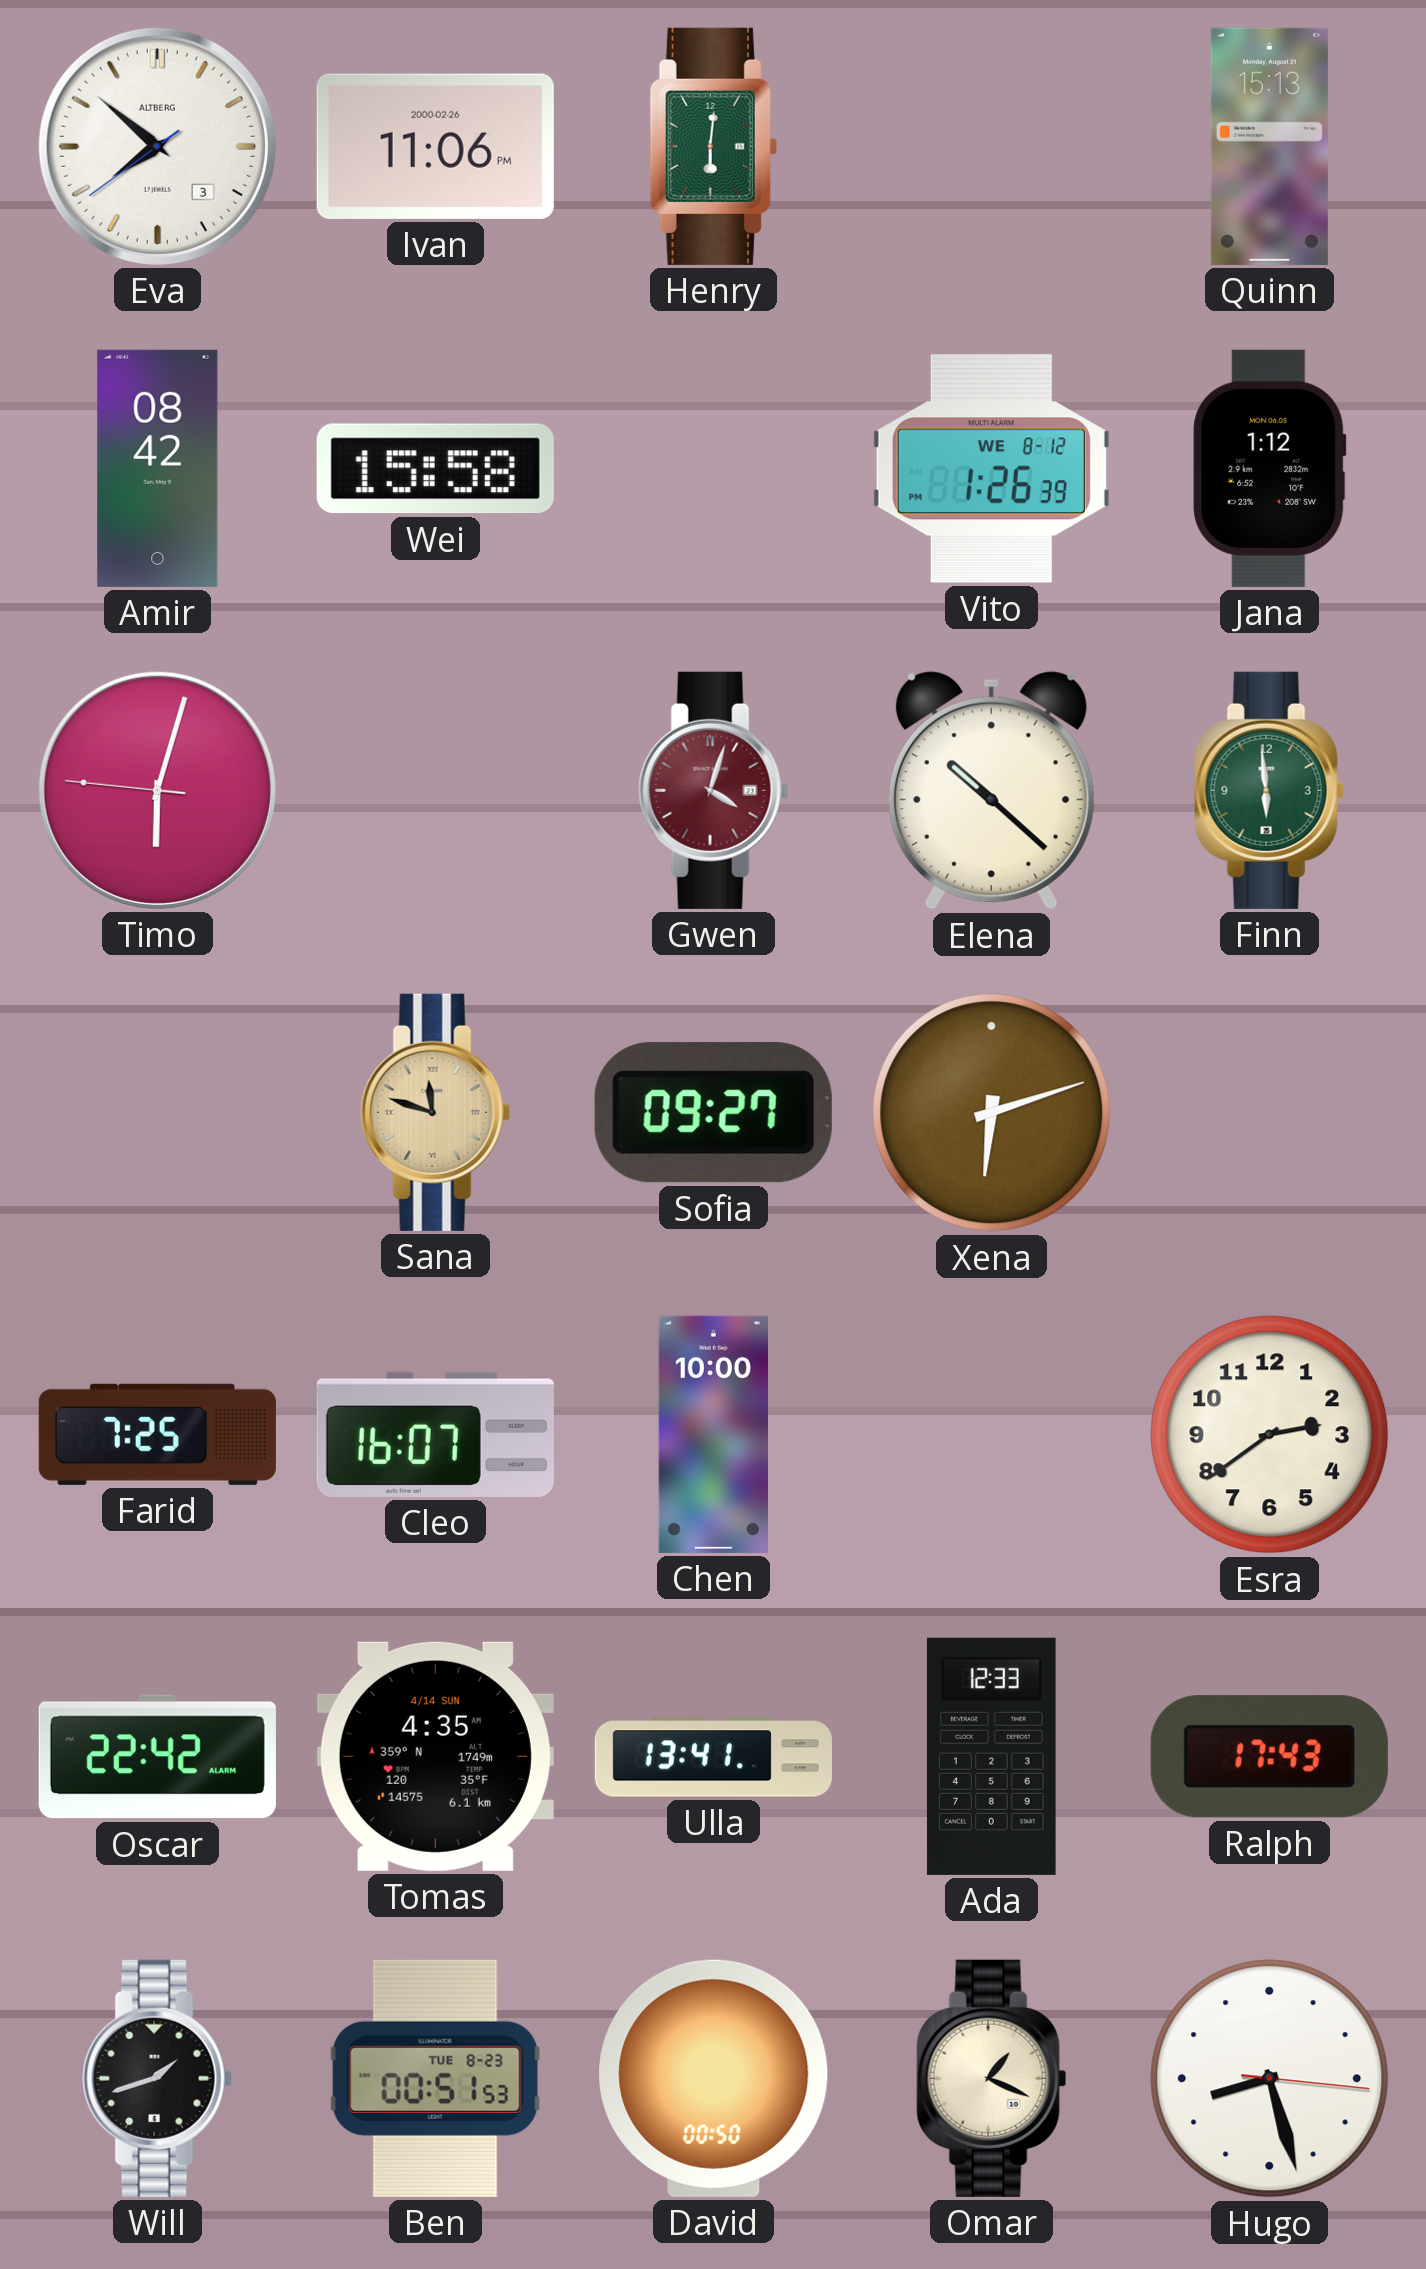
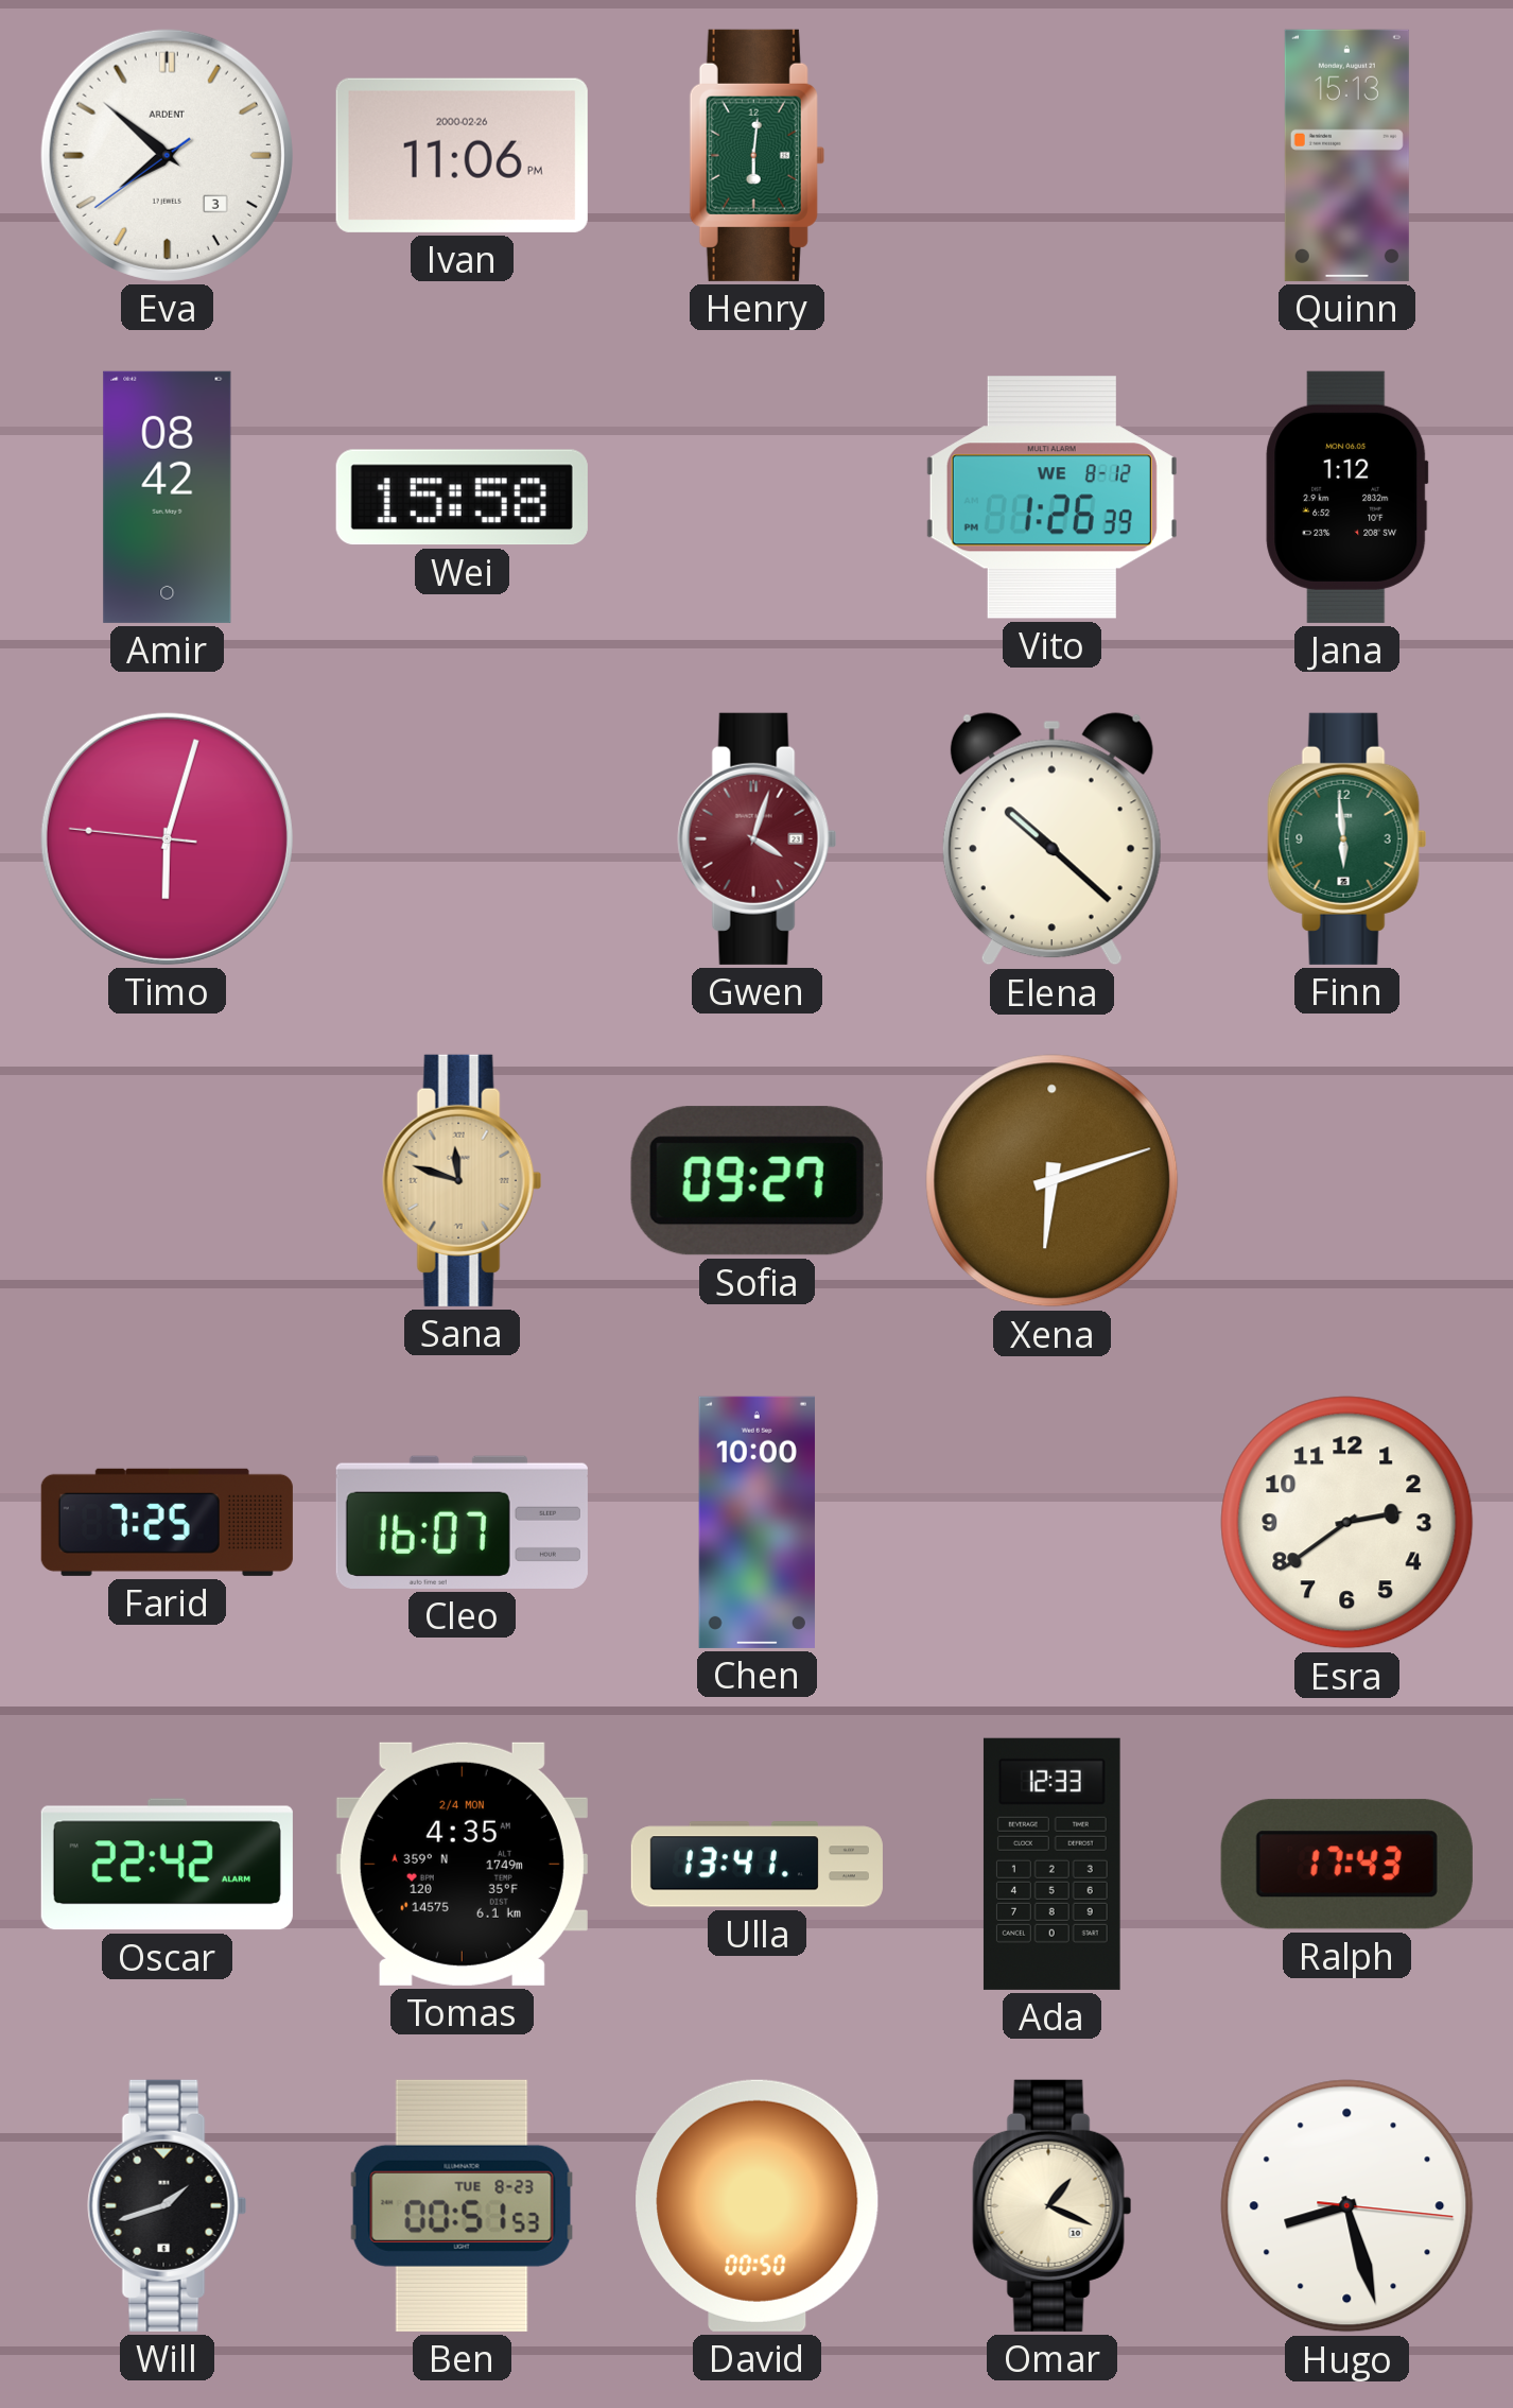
Eva brand: ALTBERG -> ARDENT (167, 155)
Tomas date: 4/14 SUN -> 2/4 MON (462, 1864)
